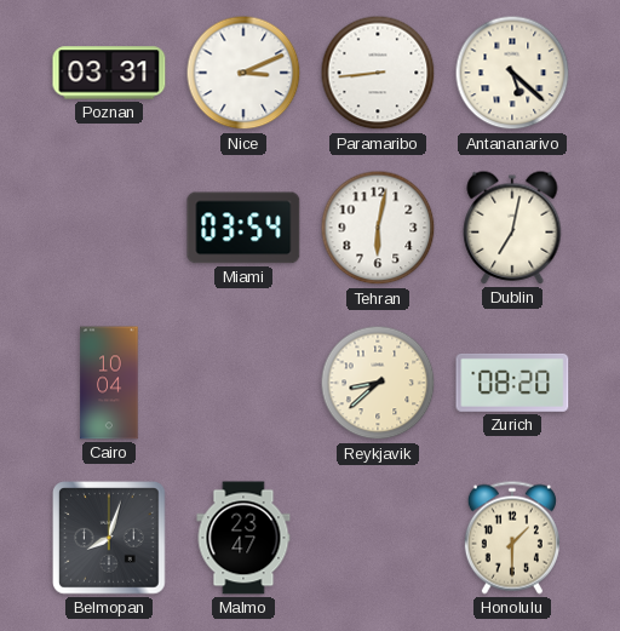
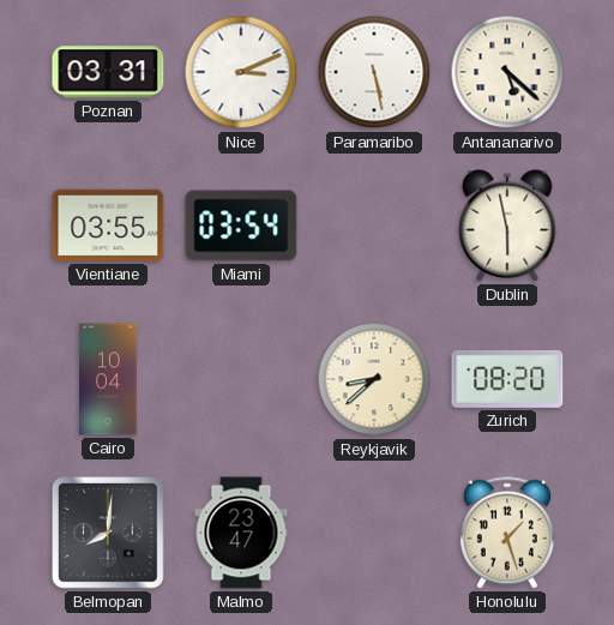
Paramaribo: 8:44 -> 5:28 (374, 72)
Vientiane: none -> 03:55 (108, 226)
Tehran: 6:02 -> none (378, 228)
Dublin: 7:02 -> 5:58 (507, 226)
Belmopan: 8:03 -> 8:01 (109, 534)
Honolulu: 1:30 -> 1:27 (507, 533)
